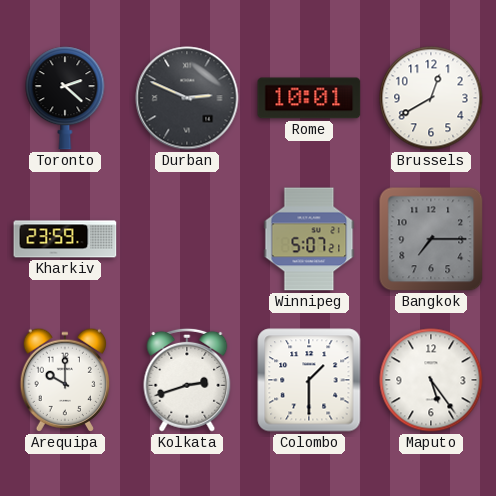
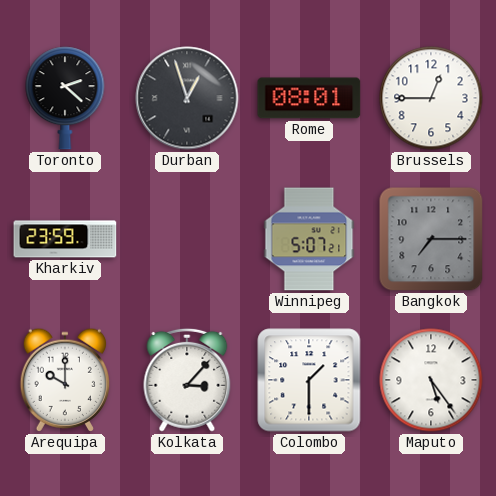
Durban: 2:49 -> 12:57 (187, 98)
Rome: 10:01 -> 08:01 (309, 98)
Brussels: 12:40 -> 12:45 (431, 98)
Kolkata: 2:42 -> 3:07 (187, 380)
